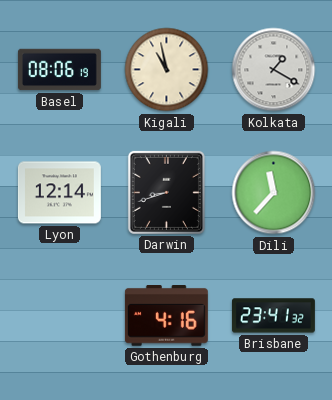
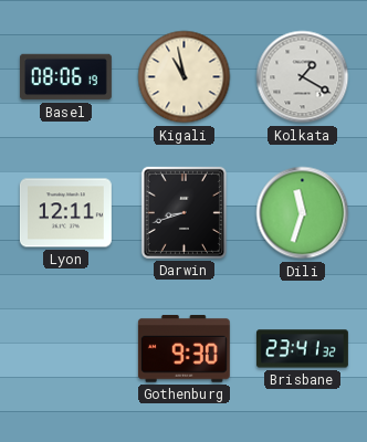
Lyon: 12:14 -> 12:11 (65, 213)
Dili: 11:37 -> 11:33 (303, 213)
Gothenburg: 4:16 -> 9:30 (183, 349)
